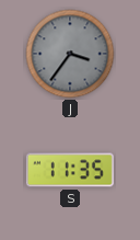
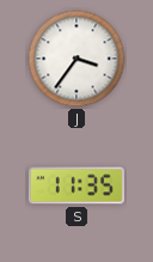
J dial: grey -> white (76, 59)
